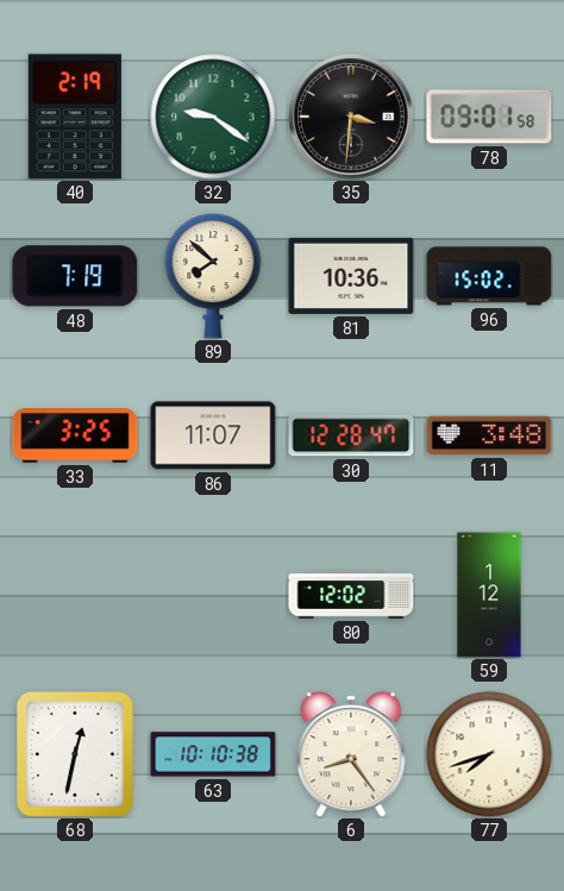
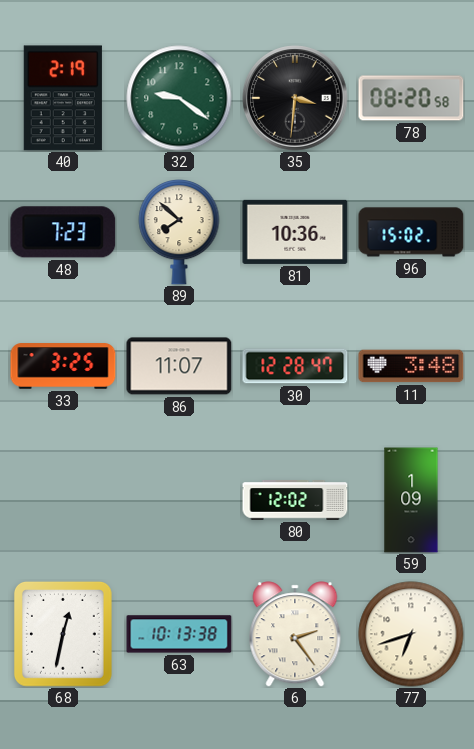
78: 09:01 -> 08:20 (411, 98)
48: 7:19 -> 7:23 (63, 232)
59: 1:12 -> 1:09 (411, 500)
63: 10:10 -> 10:13 (179, 634)
6: 8:24 -> 2:24 (295, 634)
77: 7:42 -> 6:42 (411, 634)
